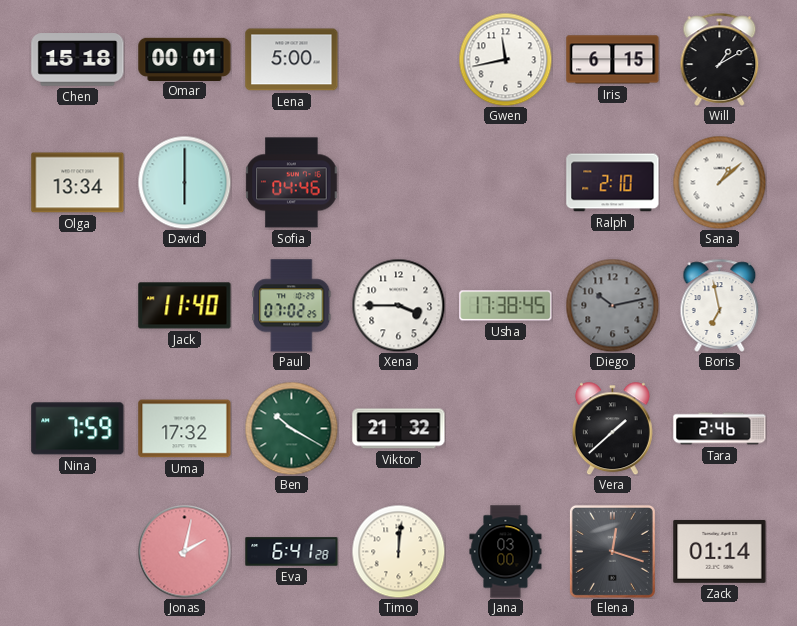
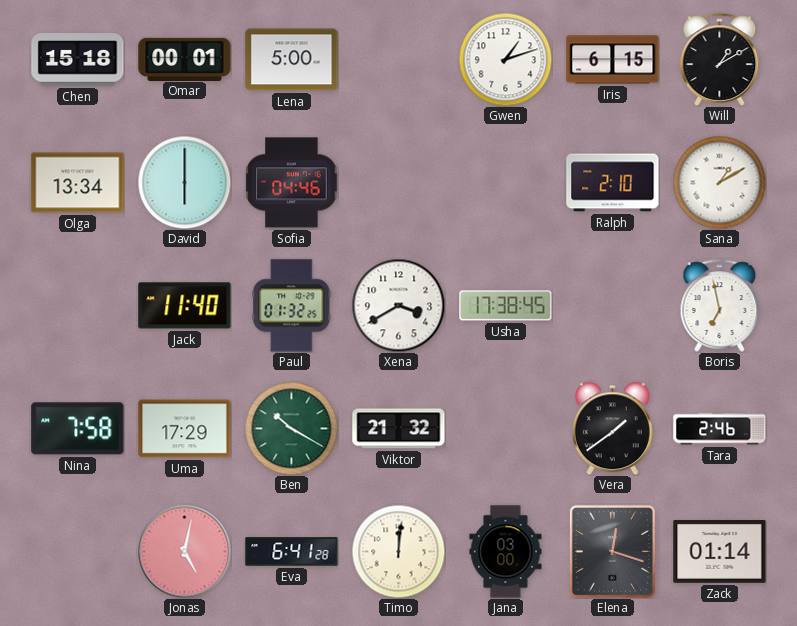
Gwen: 11:43 -> 1:12 (505, 59)
Sana: 1:08 -> 1:10 (719, 182)
Paul: 07:02 -> 01:32 (292, 306)
Xena: 3:45 -> 3:40 (398, 305)
Diego: 10:13 -> none (612, 305)
Nina: 7:59 -> 7:58 (78, 429)
Uma: 17:32 -> 17:29 (185, 429)
Vera: 1:38 -> 1:39 (612, 428)
Jonas: 2:02 -> 5:02 (184, 551)
